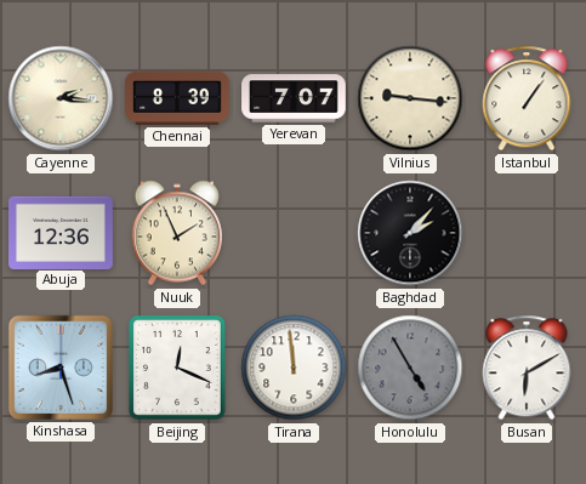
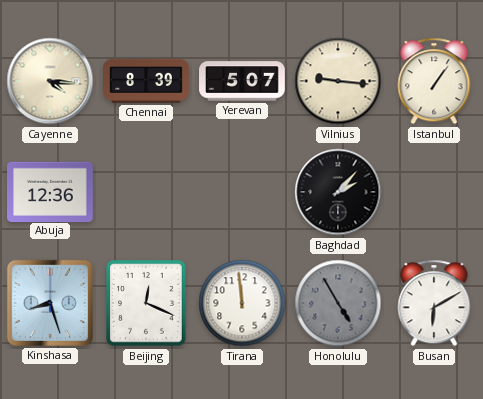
Cayenne: 2:16 -> 4:16 (50, 81)
Yerevan: 7:07 -> 5:07 (242, 81)
Nuuk: 1:56 -> none (176, 233)
